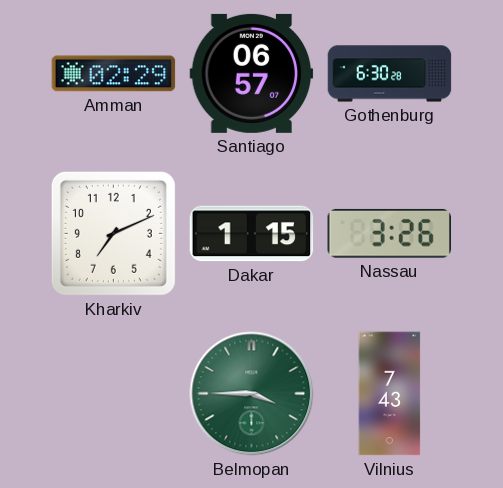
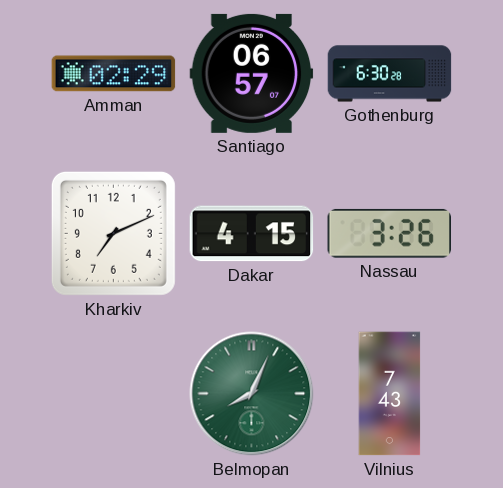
Dakar: 1:15 -> 4:15 (252, 234)
Belmopan: 3:45 -> 8:04 (252, 394)
